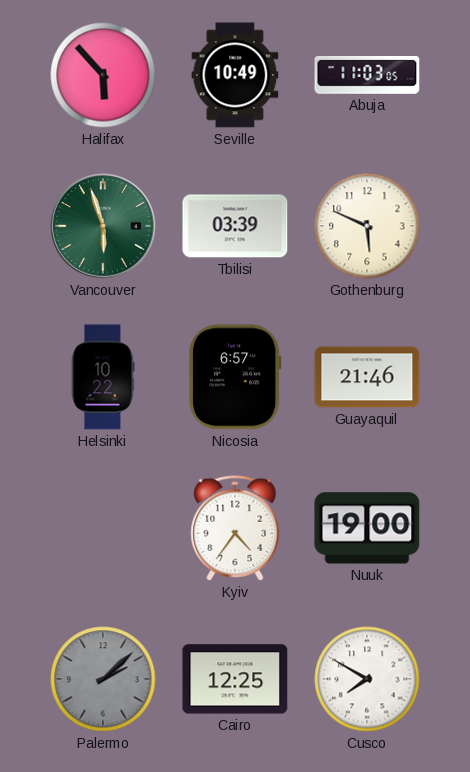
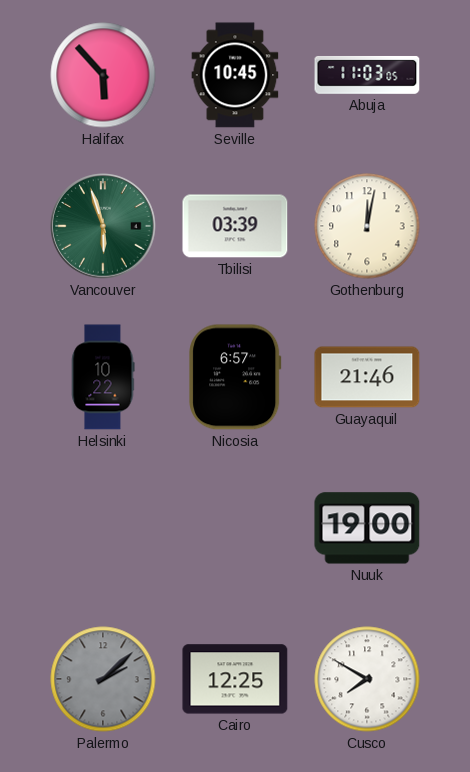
Seville: 10:49 -> 10:45 (235, 75)
Gothenburg: 5:49 -> 12:02 (367, 226)
Kyiv: 4:36 -> none (235, 528)
